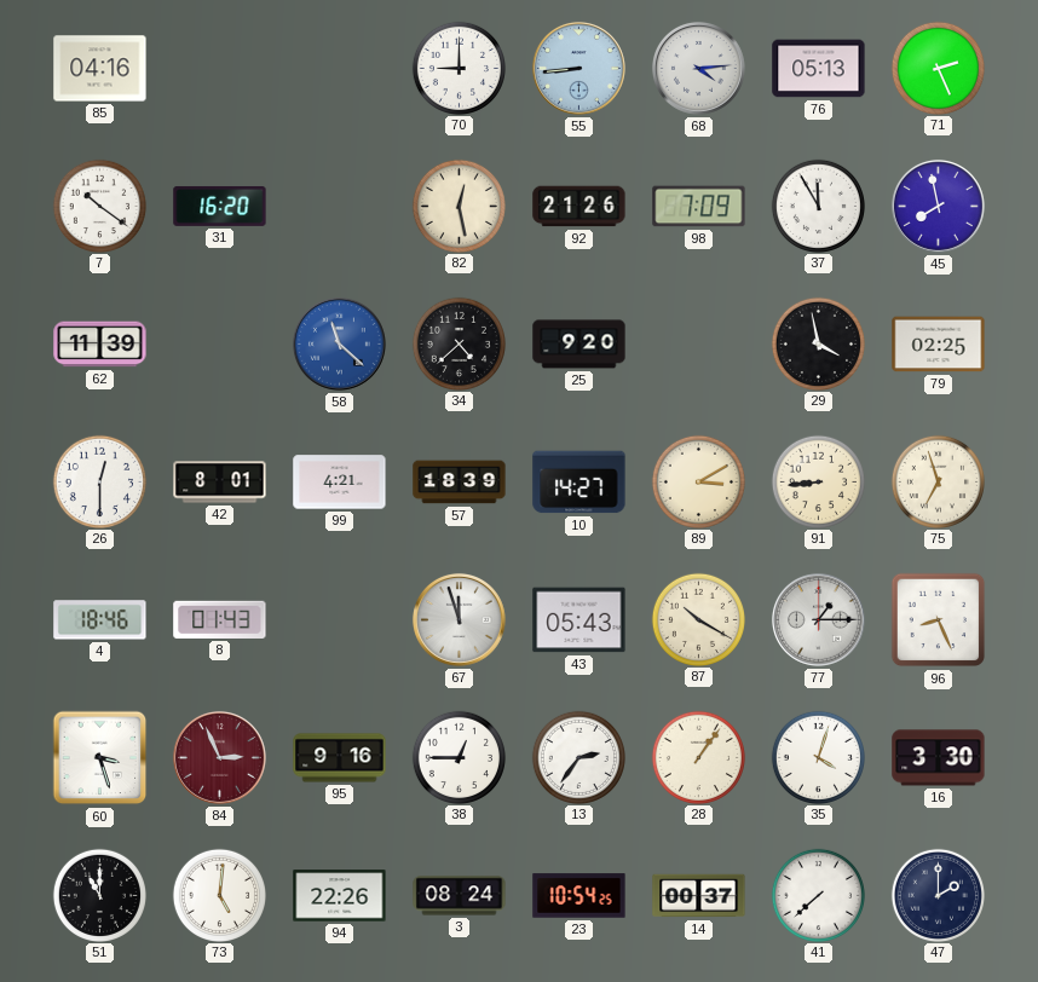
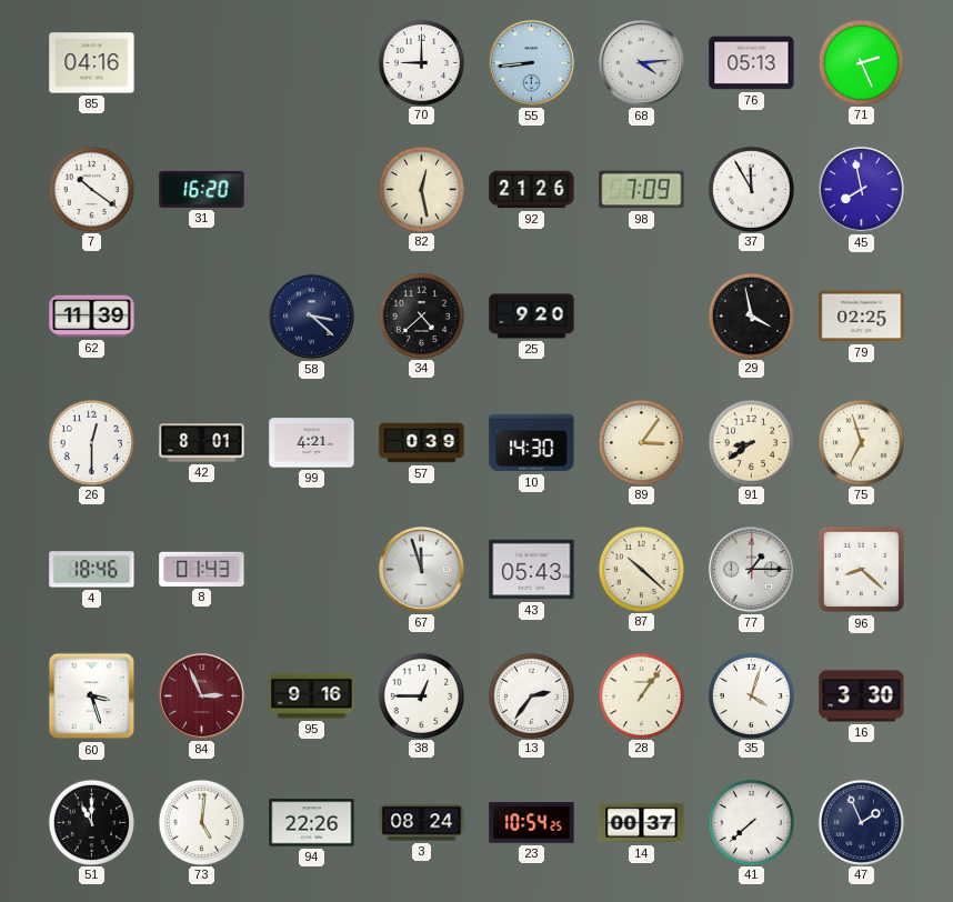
58: 11:22 -> 3:22 (312, 317)
58 dial: blue -> navy (312, 317)
57: 18:39 -> 0:39 (422, 443)
10: 14:27 -> 14:30 (532, 443)
89: 3:10 -> 3:06 (641, 442)
91: 8:44 -> 8:39 (751, 442)
87: 10:20 -> 10:22 (641, 569)
96: 8:26 -> 8:22 (862, 570)
47: 2:00 -> 1:56 (861, 822)
